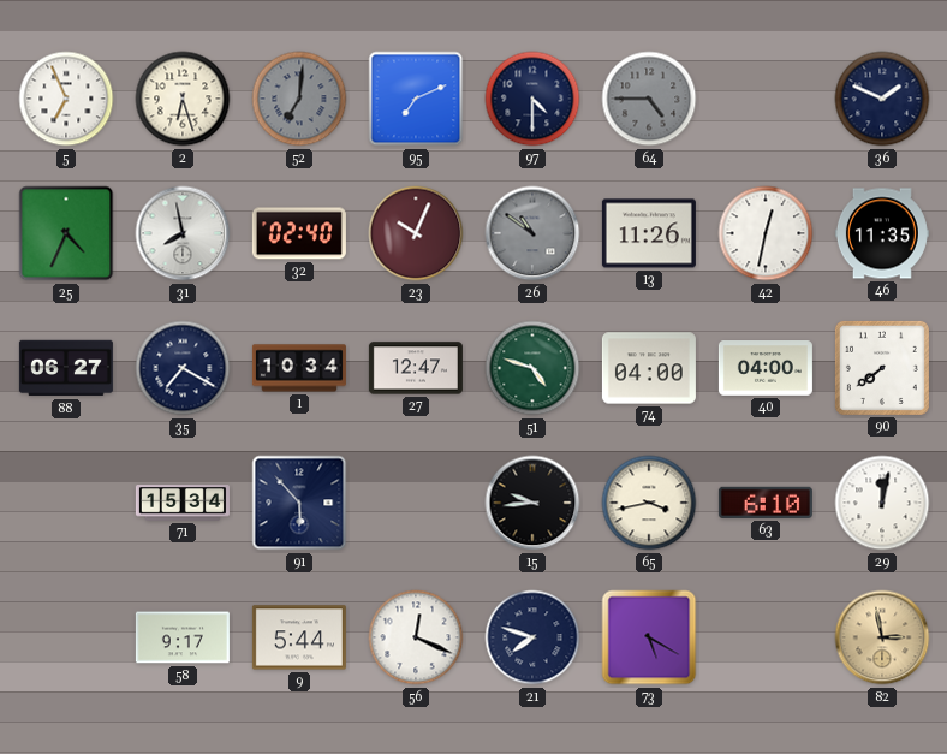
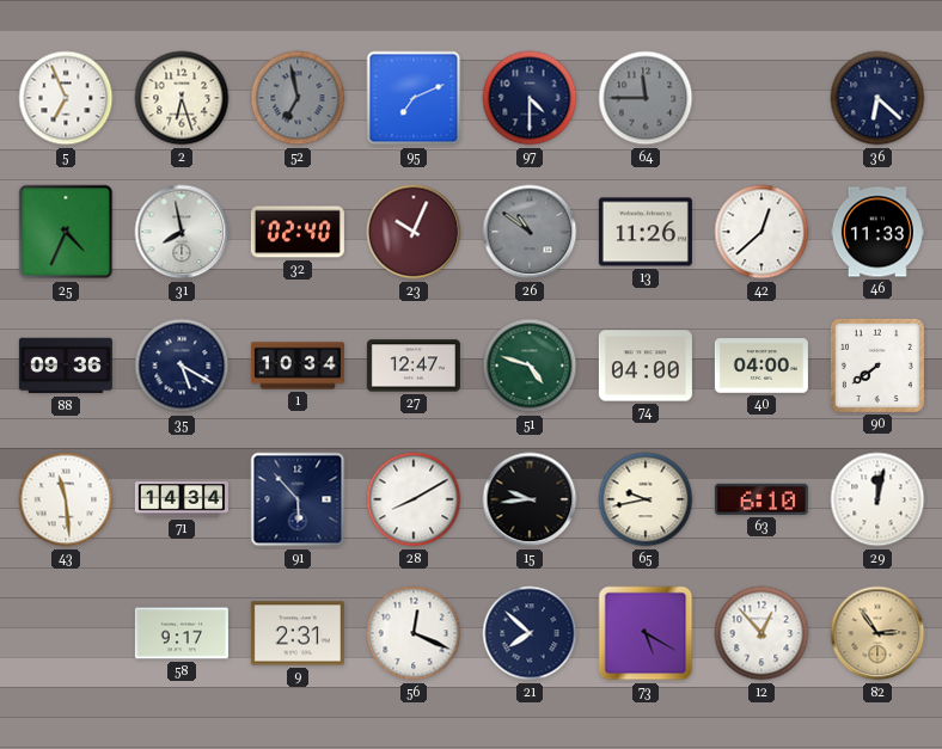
52: 7:01 -> 6:58 (298, 98)
64: 4:45 -> 11:45 (646, 98)
36: 1:49 -> 6:22 (877, 98)
42: 12:32 -> 12:38 (761, 232)
46: 11:35 -> 11:33 (877, 232)
88: 06:27 -> 09:36 (66, 366)
35: 7:20 -> 5:20 (182, 366)
43: none -> 11:29 (66, 499)
71: 15:34 -> 14:34 (182, 499)
28: none -> 8:10 (414, 499)
65: 3:43 -> 9:43 (646, 499)
9: 5:44 -> 2:31 (298, 633)
21: 7:48 -> 7:52 (530, 633)
12: none -> 12:53 (761, 633)
82: 2:58 -> 2:54 (877, 633)
